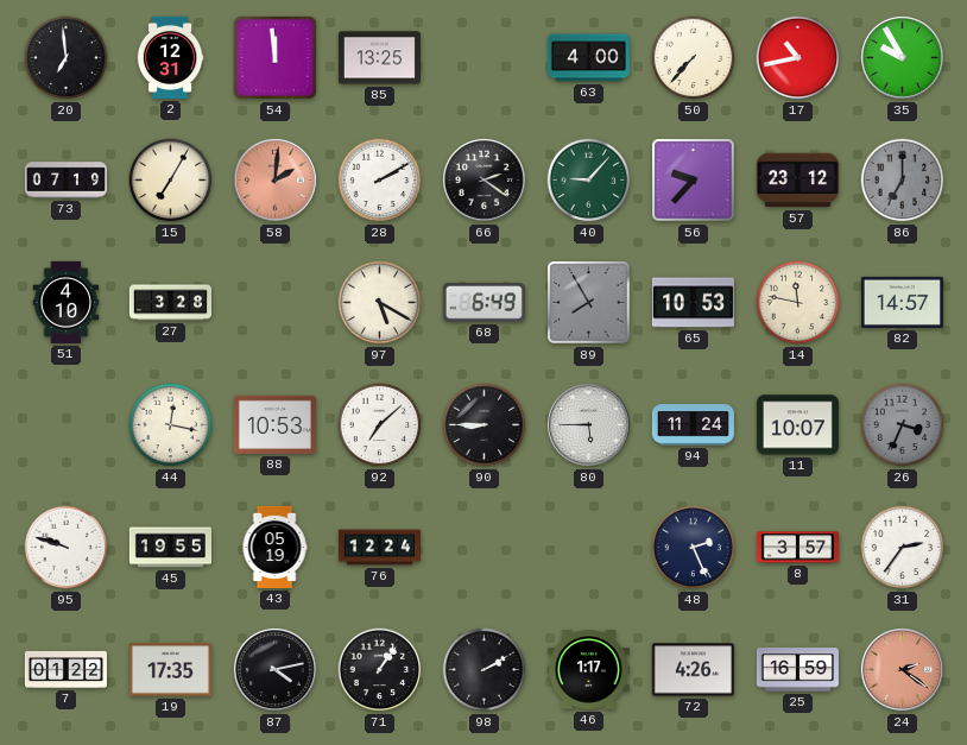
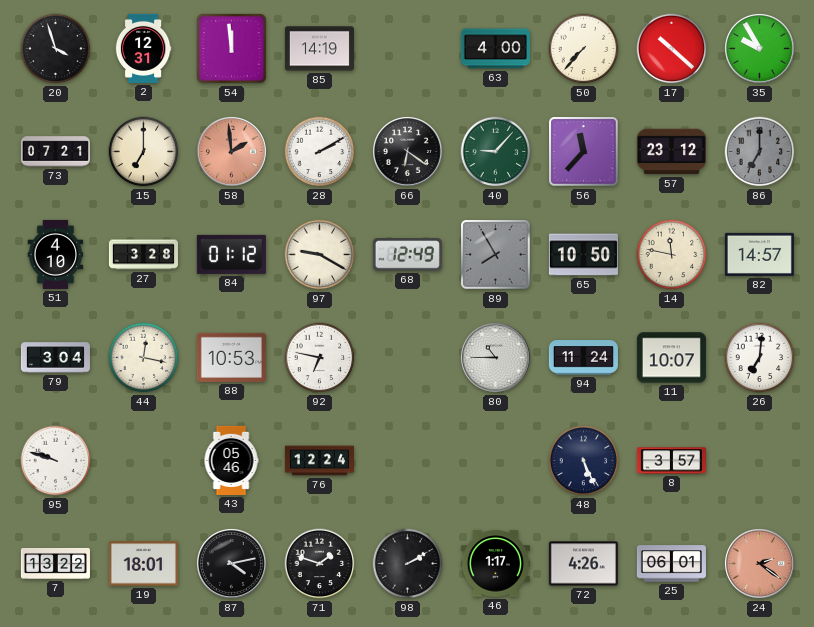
20: 6:59 -> 3:57 (56, 49)
85: 13:25 -> 14:19 (319, 49)
17: 10:43 -> 10:22 (672, 49)
73: 07:19 -> 07:21 (55, 152)
15: 7:05 -> 7:00 (144, 152)
58: 2:01 -> 1:59 (231, 151)
66: 2:21 -> 6:21 (407, 151)
56: 9:37 -> 11:37 (584, 152)
84: none -> 01:12 (231, 254)
97: 5:20 -> 9:20 (320, 255)
68: 6:49 -> 12:49 (407, 255)
65: 10:53 -> 10:50 (583, 255)
79: none -> 3:04 (55, 358)
92: 7:08 -> 6:47 (320, 358)
90: 8:45 -> none (485, 425)
80: 5:45 -> 10:45 (495, 357)
26: 3:34 -> 7:01 (760, 358)
26 dial: grey -> white (760, 358)
45: 19:55 -> none (170, 548)
43: 05:19 -> 05:46 (231, 460)
48: 2:26 -> 5:26 (584, 461)
31: 2:36 -> none (903, 548)
7: 01:22 -> 13:22 (55, 563)
19: 17:35 -> 18:01 (143, 564)
71: 1:06 -> 1:48 (320, 564)
25: 16:59 -> 06:01 (671, 564)
